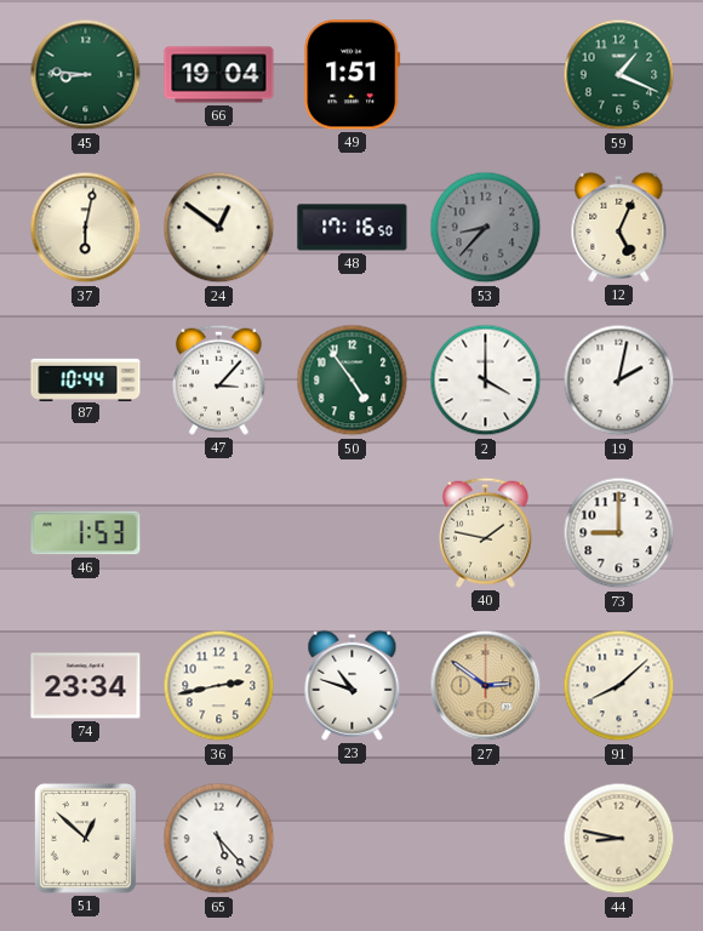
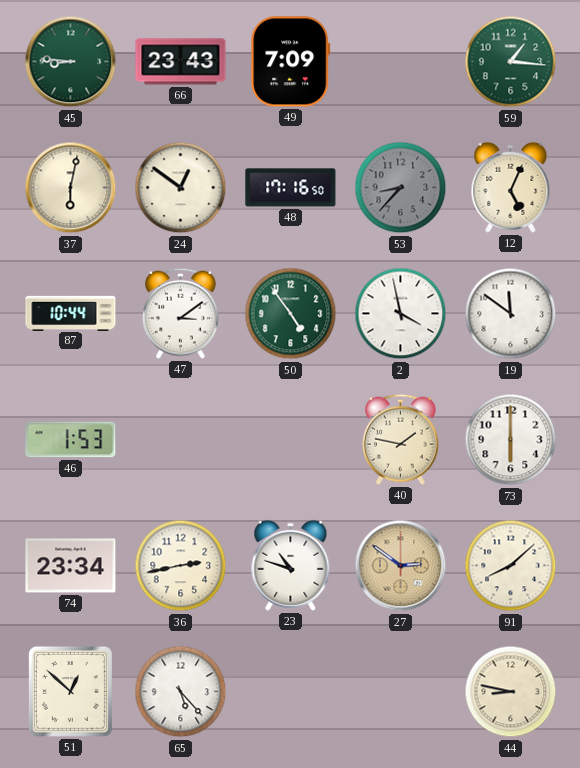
66: 19:04 -> 23:43 (181, 62)
49: 1:51 -> 7:09 (291, 62)
59: 1:19 -> 1:16 (511, 62)
47: 3:07 -> 3:09 (180, 313)
2: 4:00 -> 3:58 (401, 314)
19: 2:02 -> 11:51 (511, 314)
73: 9:00 -> 6:00 (511, 440)
